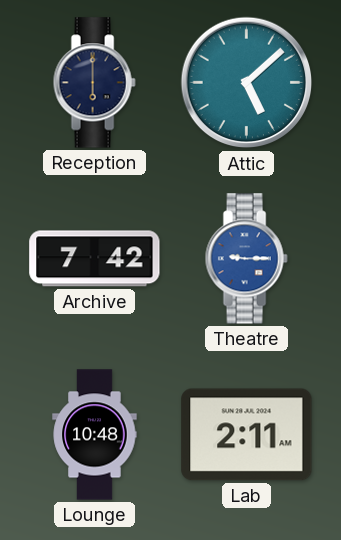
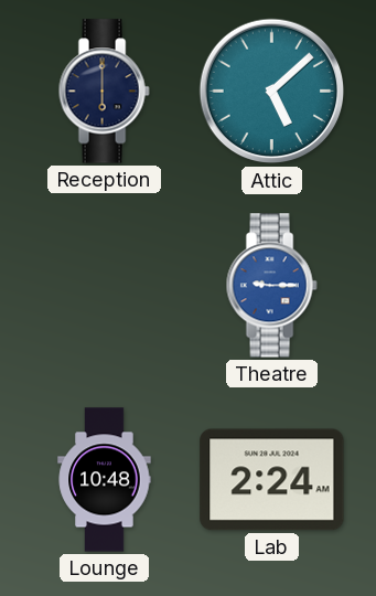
Archive: 7:42 -> none (95, 259)
Lab: 2:11 -> 2:24 (272, 480)
